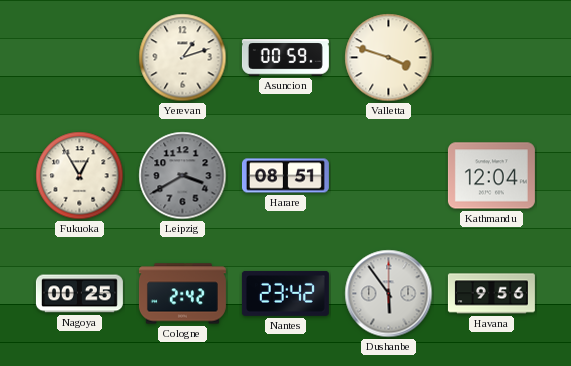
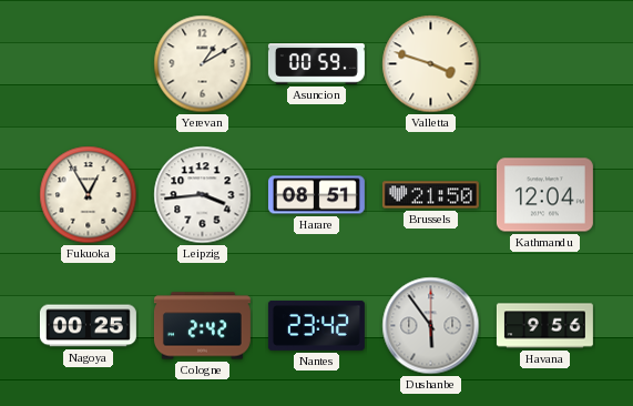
Yerevan: 1:12 -> 1:10 (203, 64)
Leipzig: 3:40 -> 3:44 (203, 195)
Leipzig dial: grey -> white (203, 195)
Brussels: none -> 21:50 (430, 195)
